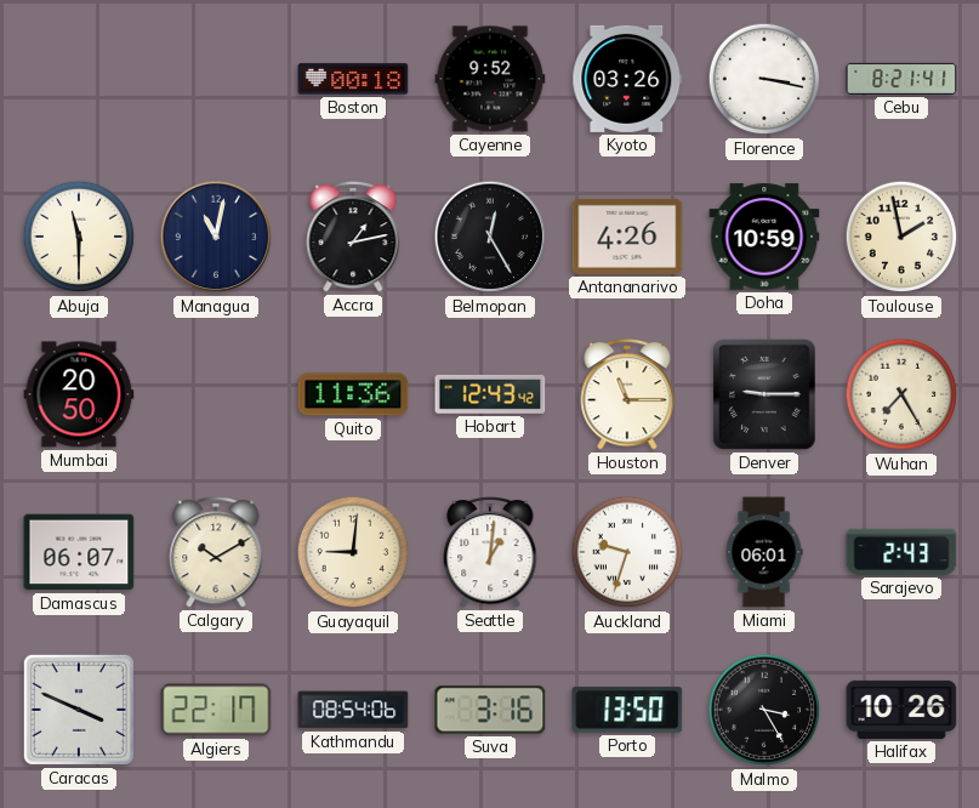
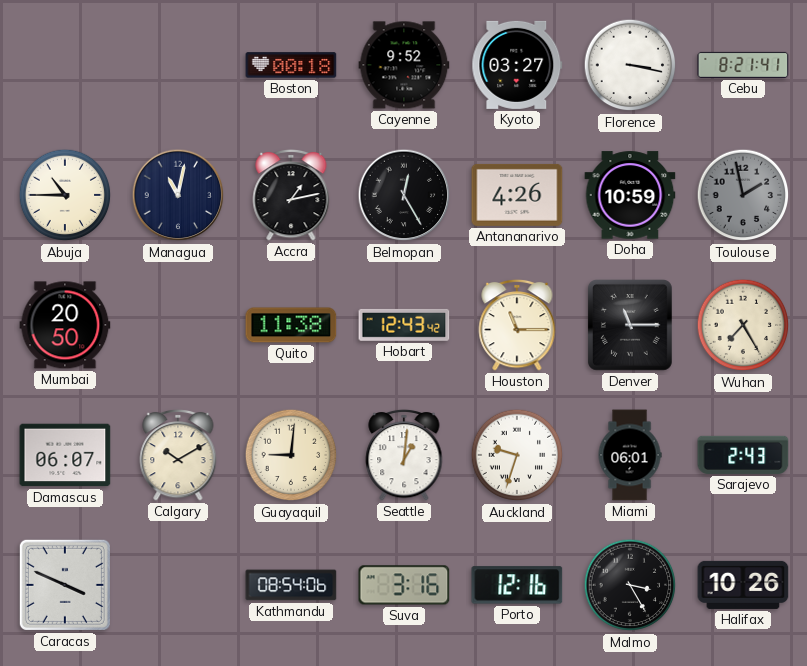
Kyoto: 03:26 -> 03:27 (517, 65)
Abuja: 11:30 -> 10:45 (65, 195)
Toulouse dial: cream -> grey (743, 195)
Quito: 11:36 -> 11:38 (291, 325)
Denver: 9:15 -> 11:15 (630, 326)
Algiers: 22:17 -> none (216, 710)
Porto: 13:50 -> 12:16 (517, 585)
